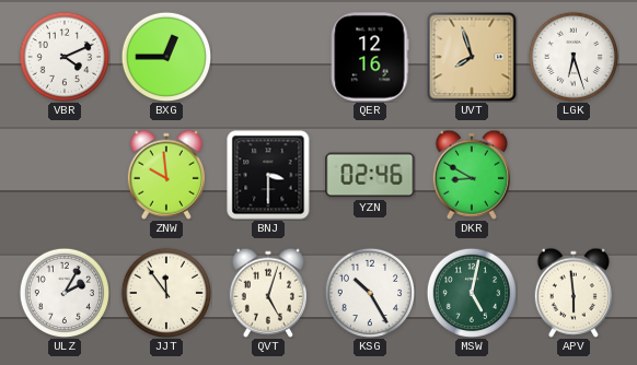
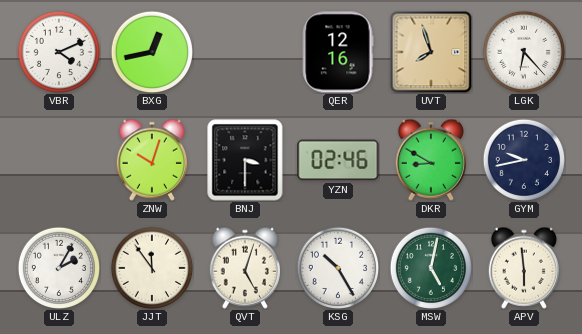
BXG: 12:45 -> 12:43 (151, 51)
LGK: 6:27 -> 6:23 (523, 51)
ZNW: 9:59 -> 10:03 (152, 160)
GYM: none -> 9:43 (523, 159)
